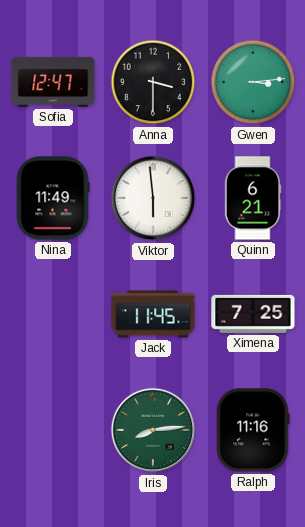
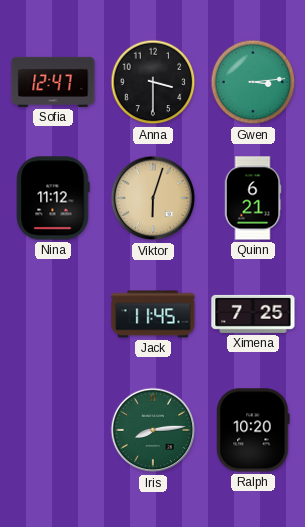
Nina: 11:49 -> 11:12 (53, 198)
Viktor: 5:59 -> 6:03 (153, 198)
Viktor dial: white -> champagne (153, 198)
Ralph: 11:16 -> 10:20 (253, 430)
